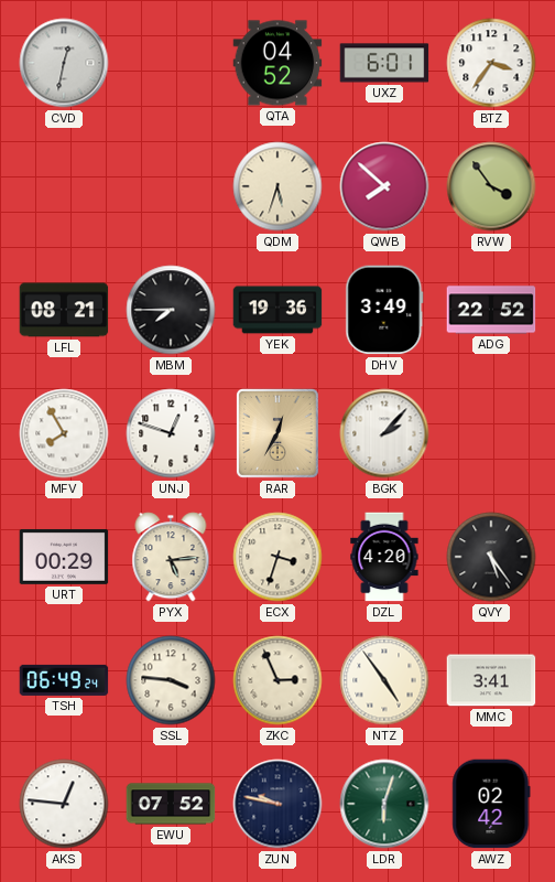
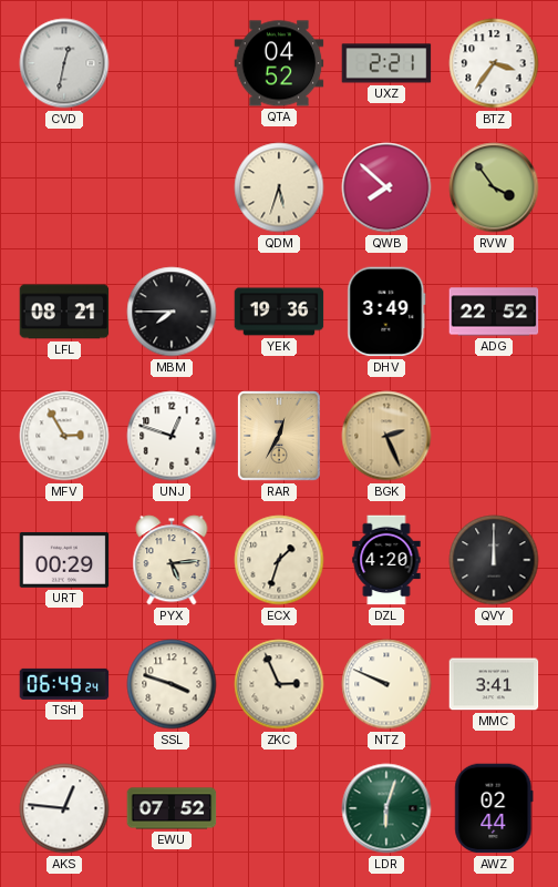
UXZ: 6:01 -> 2:21 (386, 63)
MFV: 7:55 -> 2:55 (64, 436)
BGK: 2:07 -> 2:26 (386, 436)
BGK dial: white -> champagne (386, 436)
ECX: 3:33 -> 1:33 (279, 560)
QVY: 5:24 -> 12:00 (494, 560)
SSL: 3:46 -> 3:48 (172, 684)
NTZ: 4:54 -> 9:49 (386, 684)
ZUN: 9:47 -> none (277, 804)
AWZ: 02:42 -> 02:44 (494, 808)
